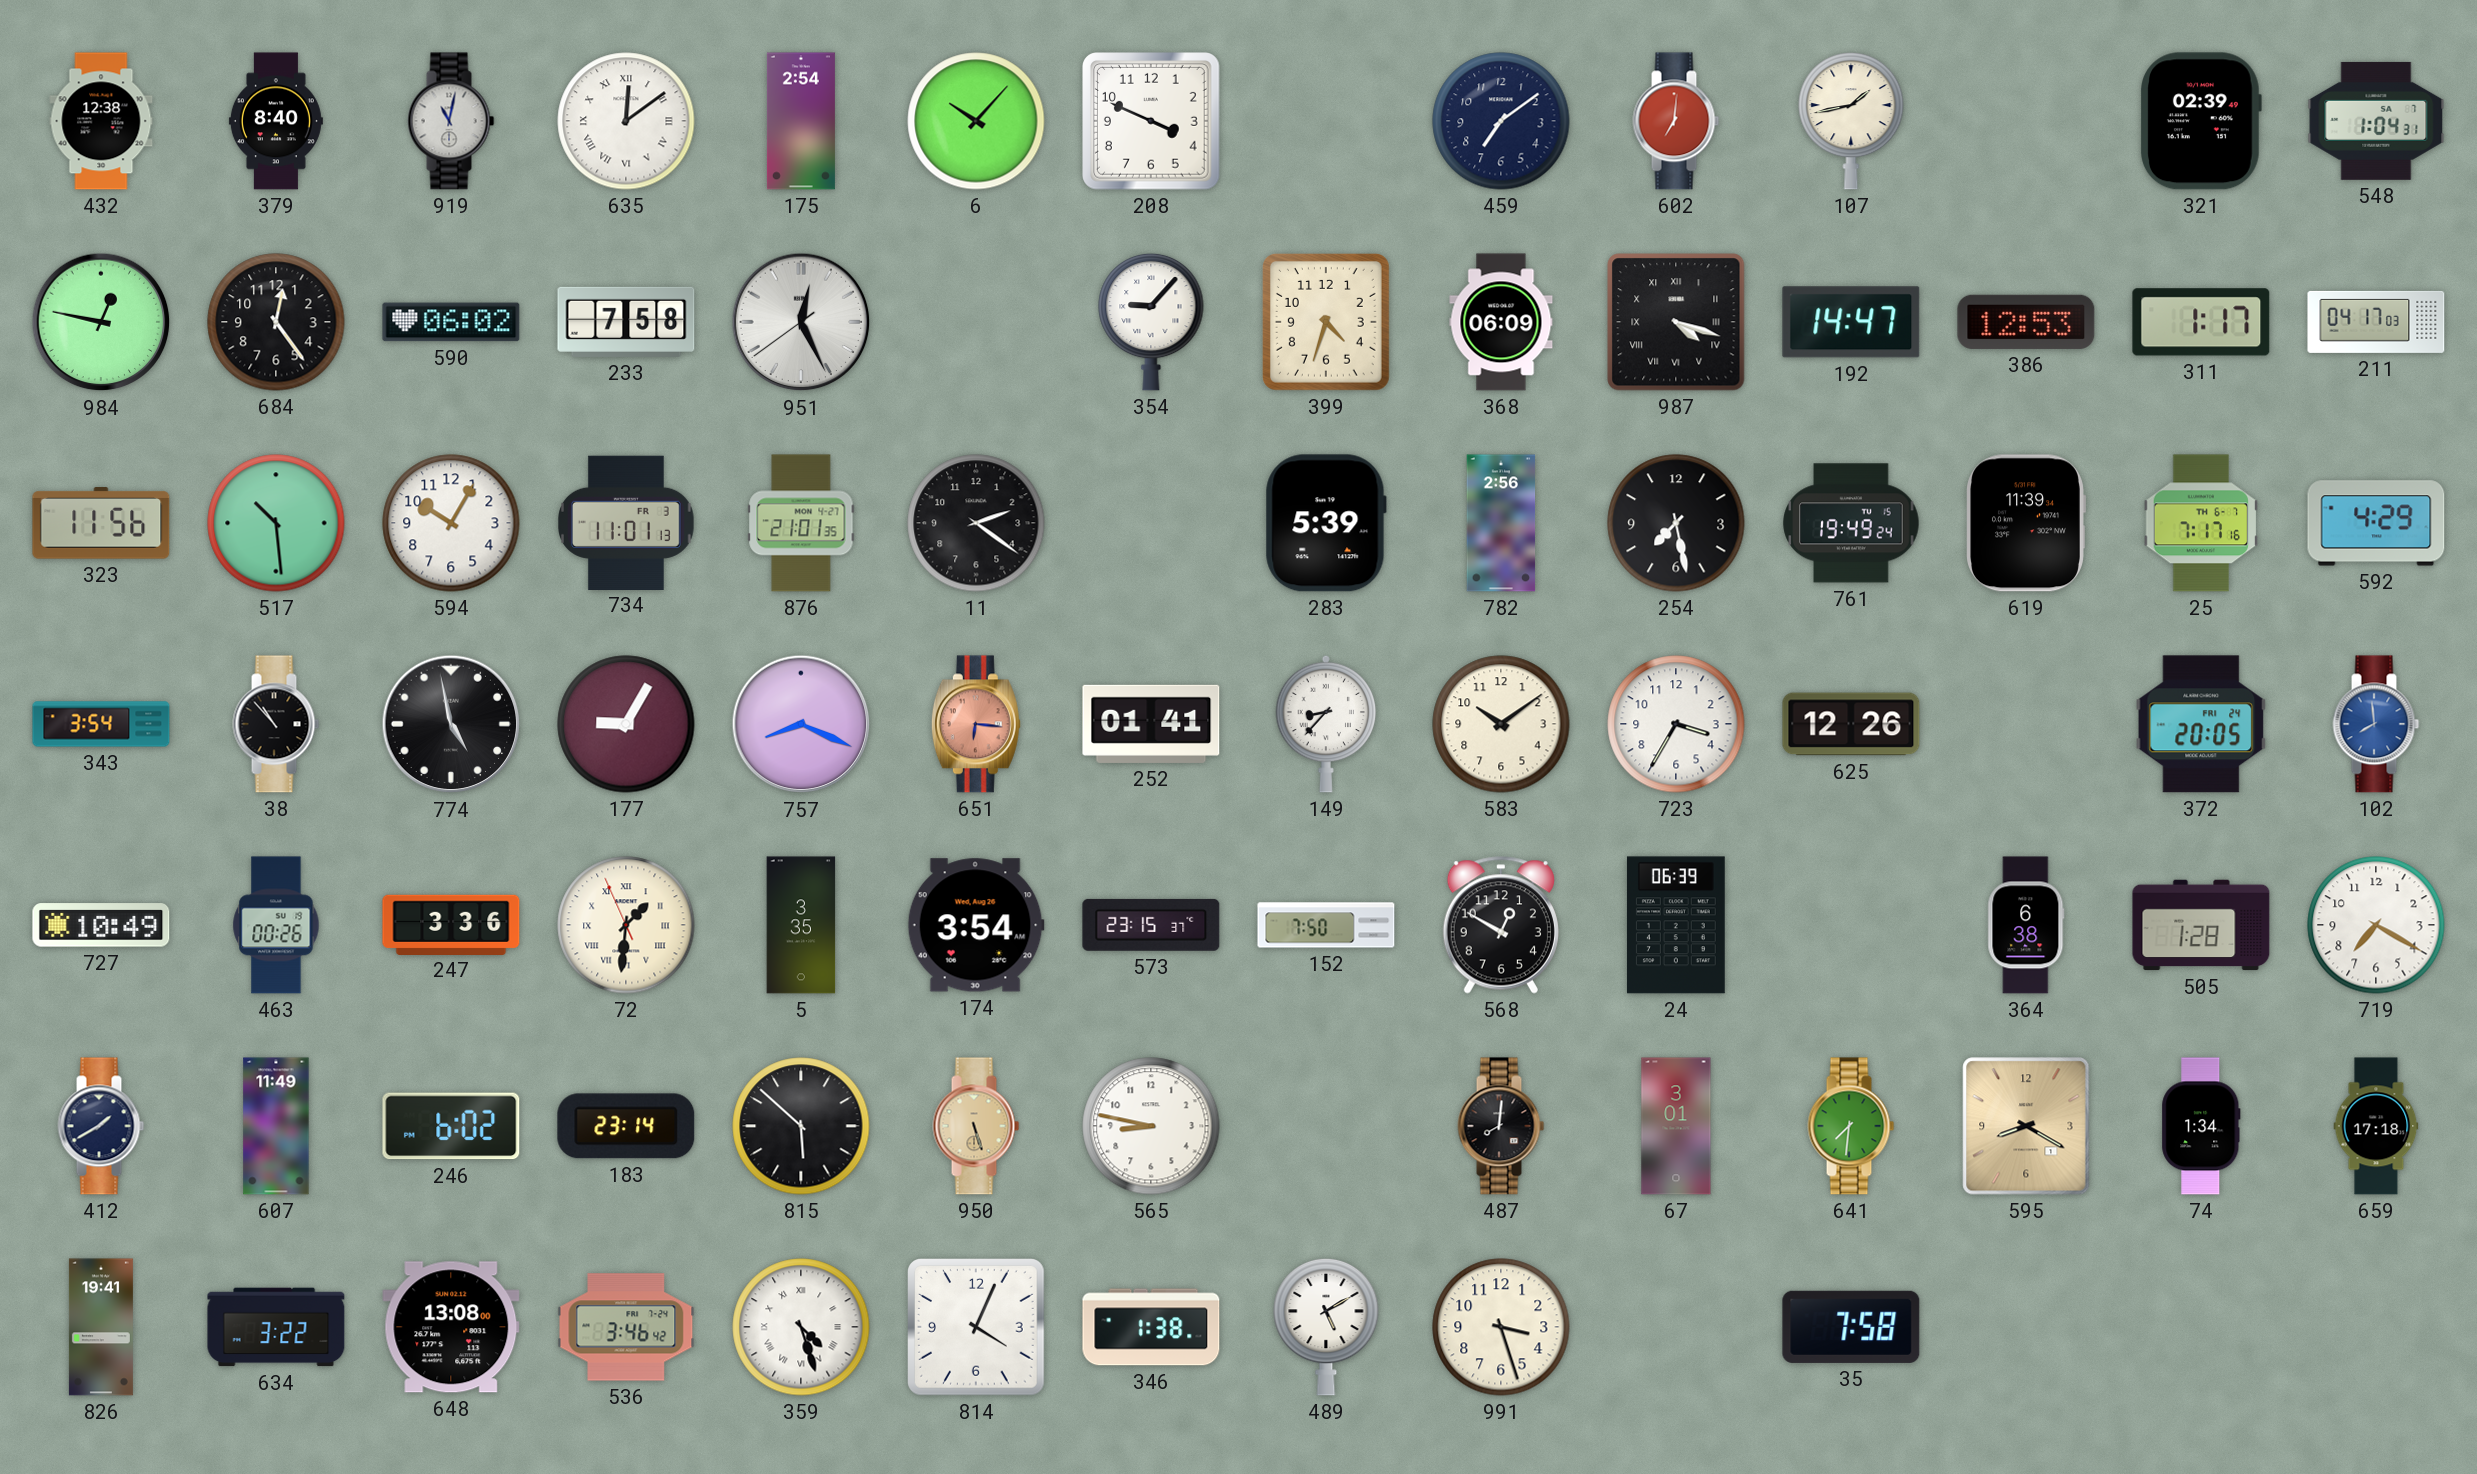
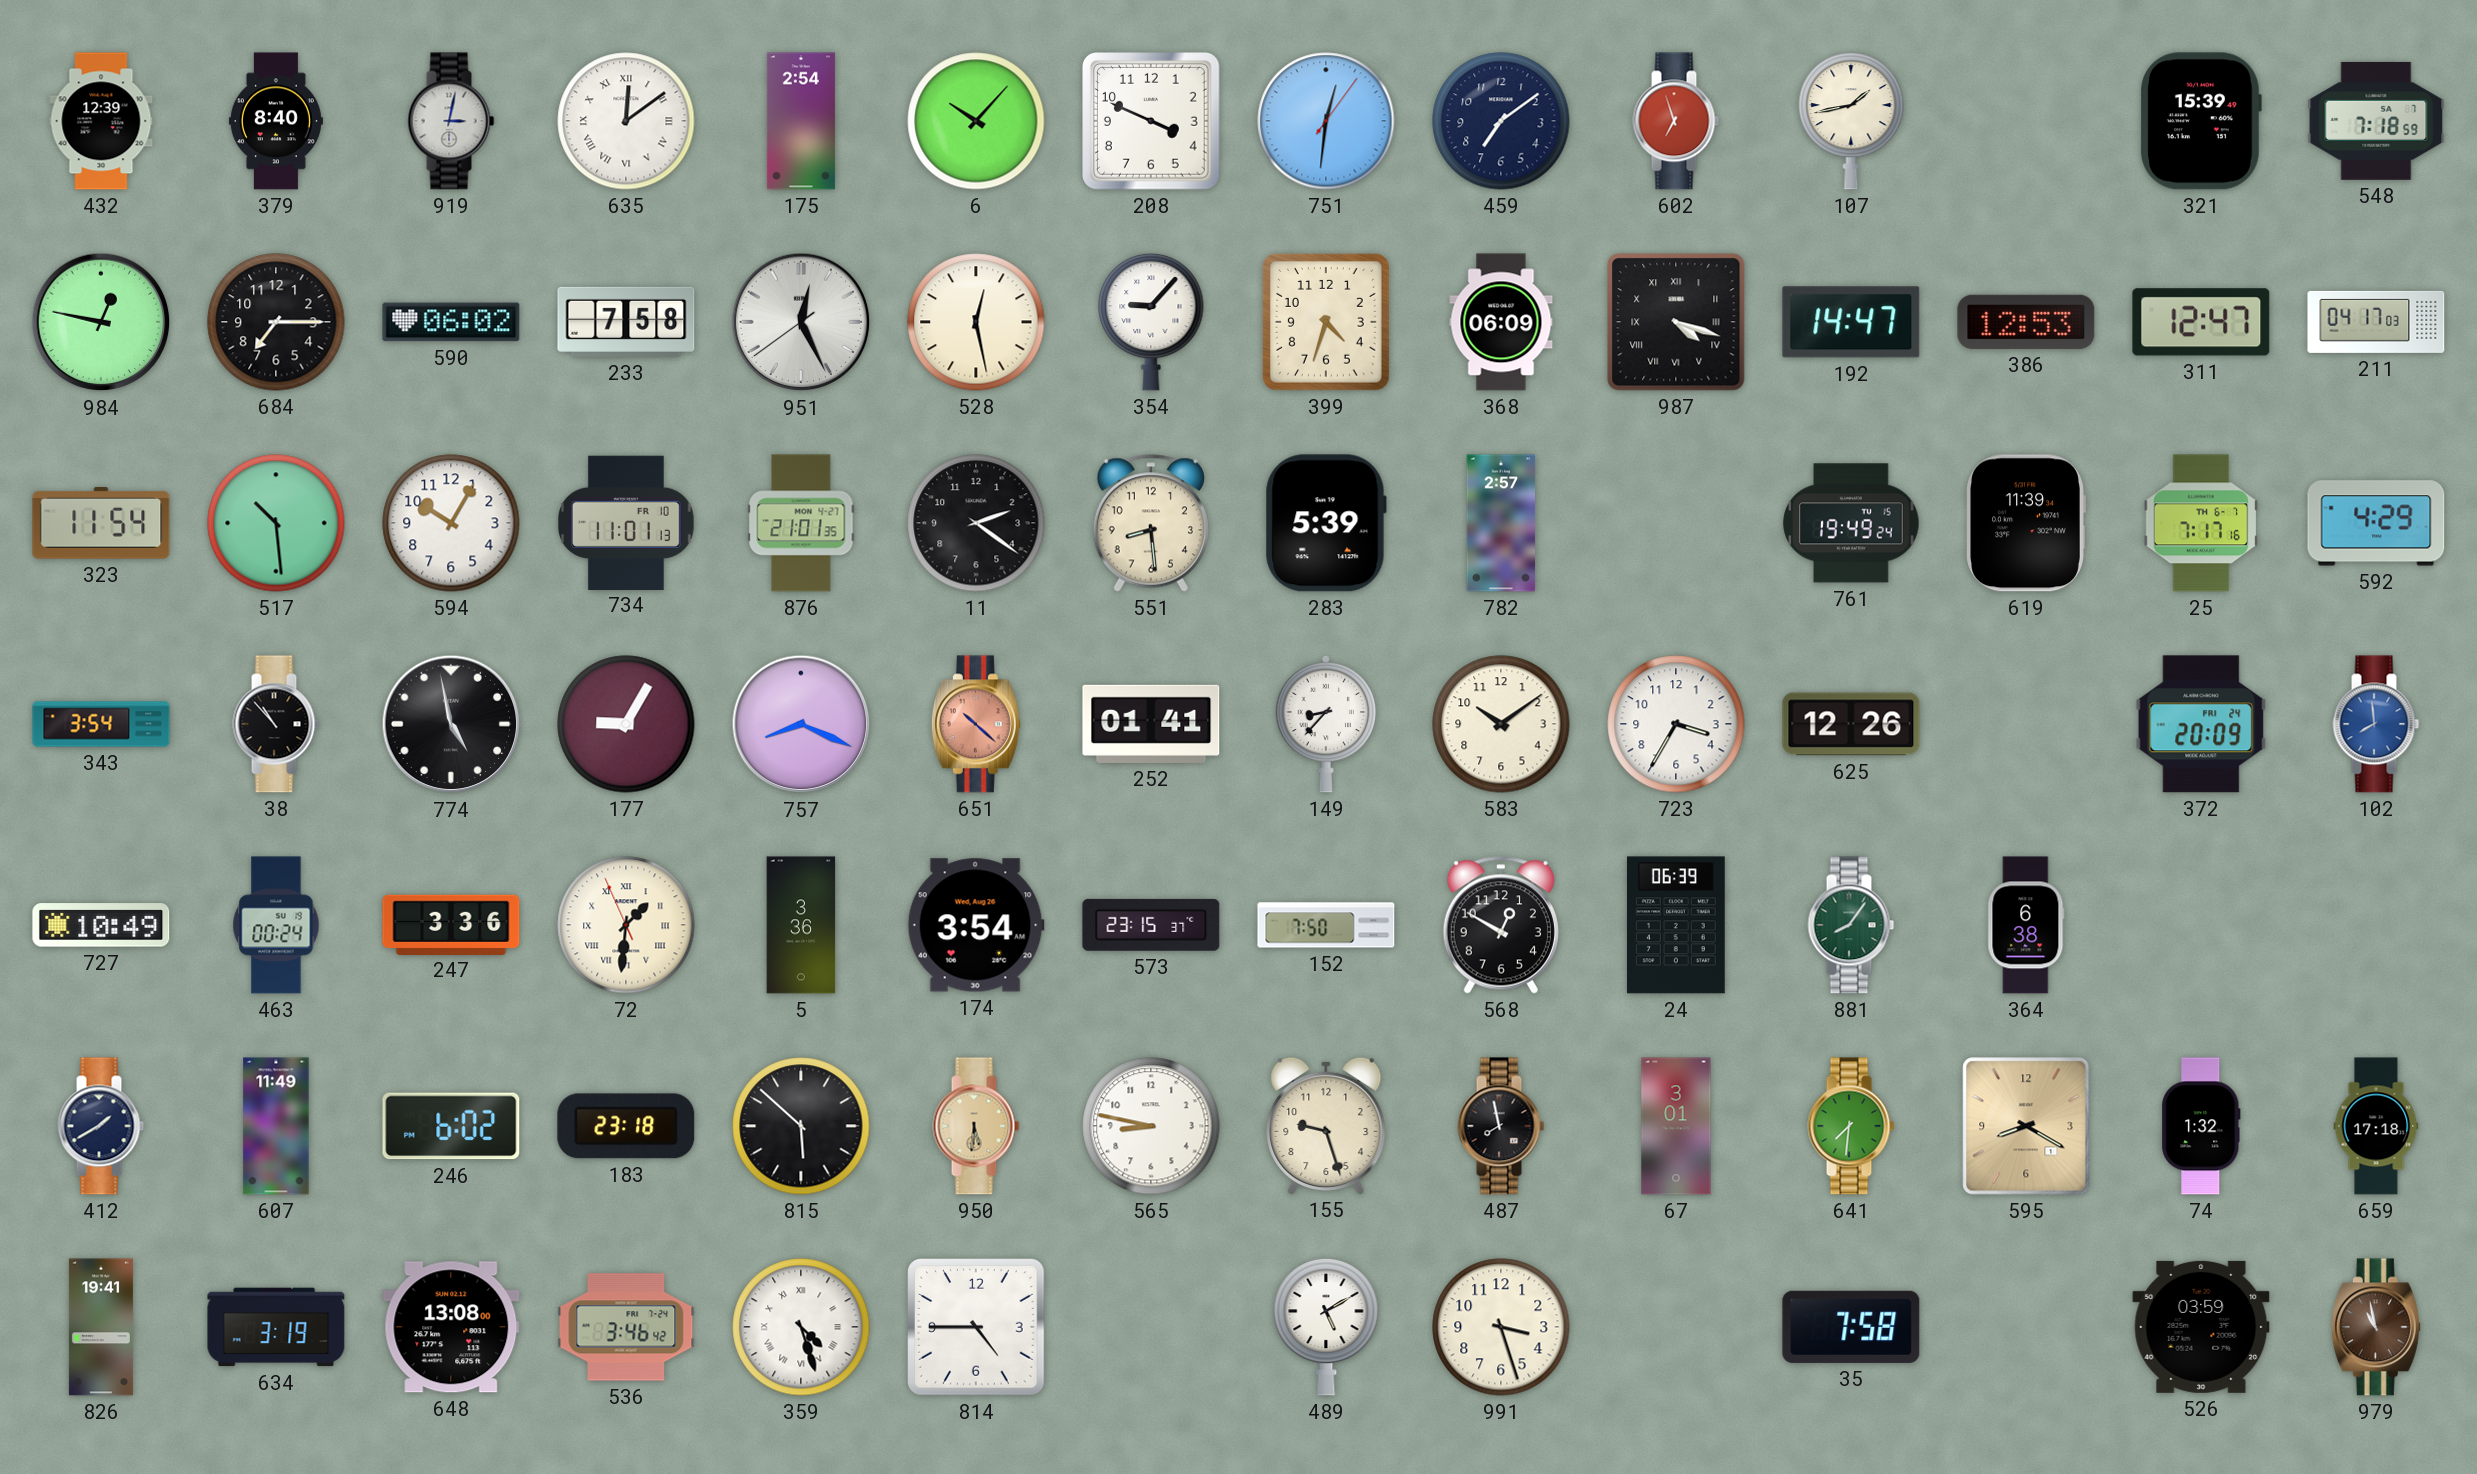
432: 12:38 -> 12:39 (101, 121)
919: 11:02 -> 3:02 (451, 121)
751: none -> 12:31 (1326, 121)
602: 7:01 -> 6:57 (1676, 121)
321: 02:39 -> 15:39 (2201, 121)
548: 1:04 -> 7:18 (2376, 121)
684: 12:24 -> 7:15 (276, 322)
528: none -> 12:28 (976, 322)
311: 1:17 -> 12:47 (2201, 322)
323: 11:56 -> 11:54 (101, 523)
734 date: FR 3 -> FR 10 (627, 522)
551: none -> 8:29 (1151, 523)
782: 2:56 -> 2:57 (1501, 523)
254: 7:28 -> none (1676, 523)
651: 6:16 -> 10:22 (976, 724)
372: 20:05 -> 20:09 (2201, 724)
463: 00:26 -> 00:24 (276, 925)
5: 3:35 -> 3:36 (801, 925)
881: none -> 8:06 (1851, 925)
505: 1:28 -> none (2201, 925)
719: 7:20 -> none (2376, 925)
183: 23:14 -> 23:18 (626, 1126)
950: 5:27 -> 5:31 (976, 1126)
155: none -> 9:27 (1326, 1125)
487: 8:01 -> 7:58 (1501, 1126)
74: 1:34 -> 1:32 (2201, 1126)
634: 3:22 -> 3:19 (276, 1327)
814: 4:04 -> 4:45 (977, 1328)
346: 1:38 -> none (1151, 1327)
526: none -> 03:59 (2201, 1327)
979: none -> 10:58 (2376, 1327)
